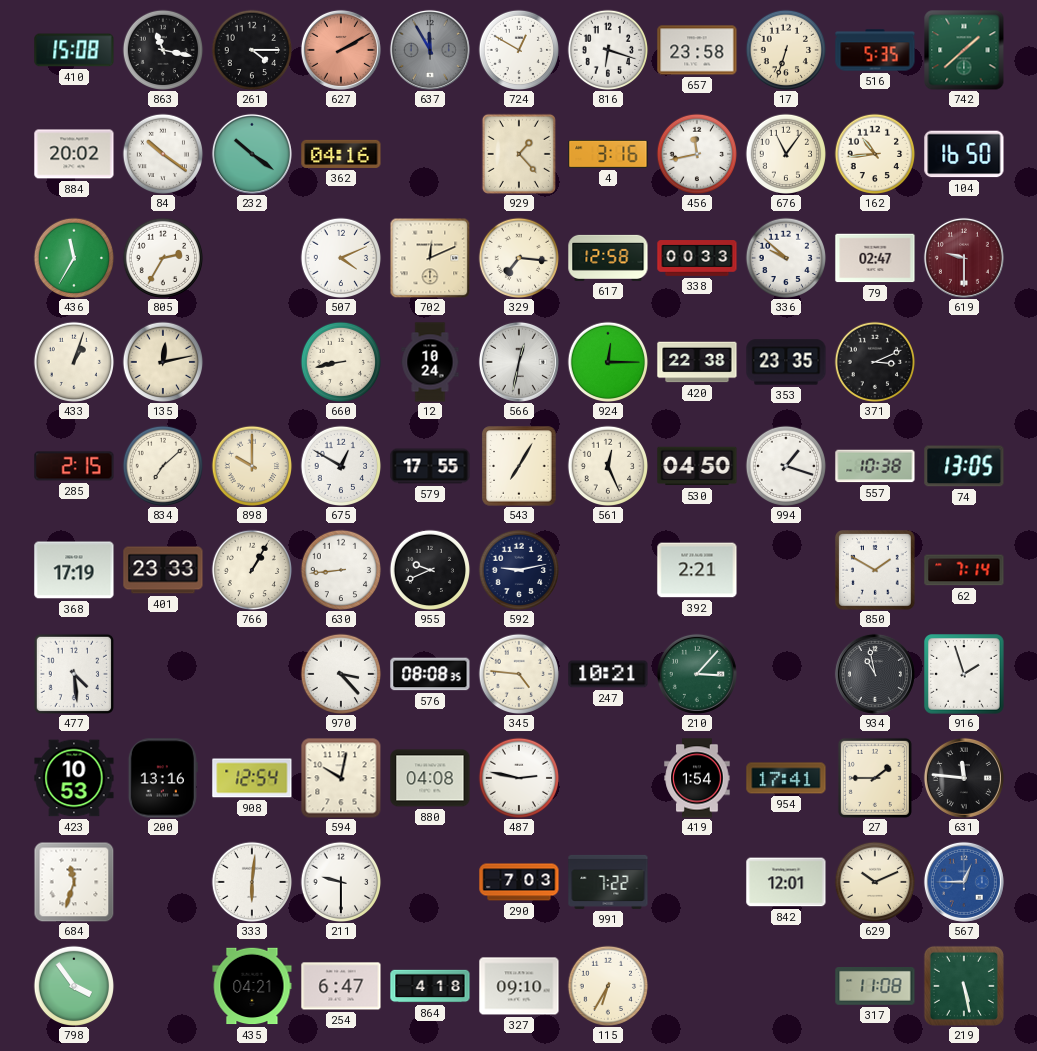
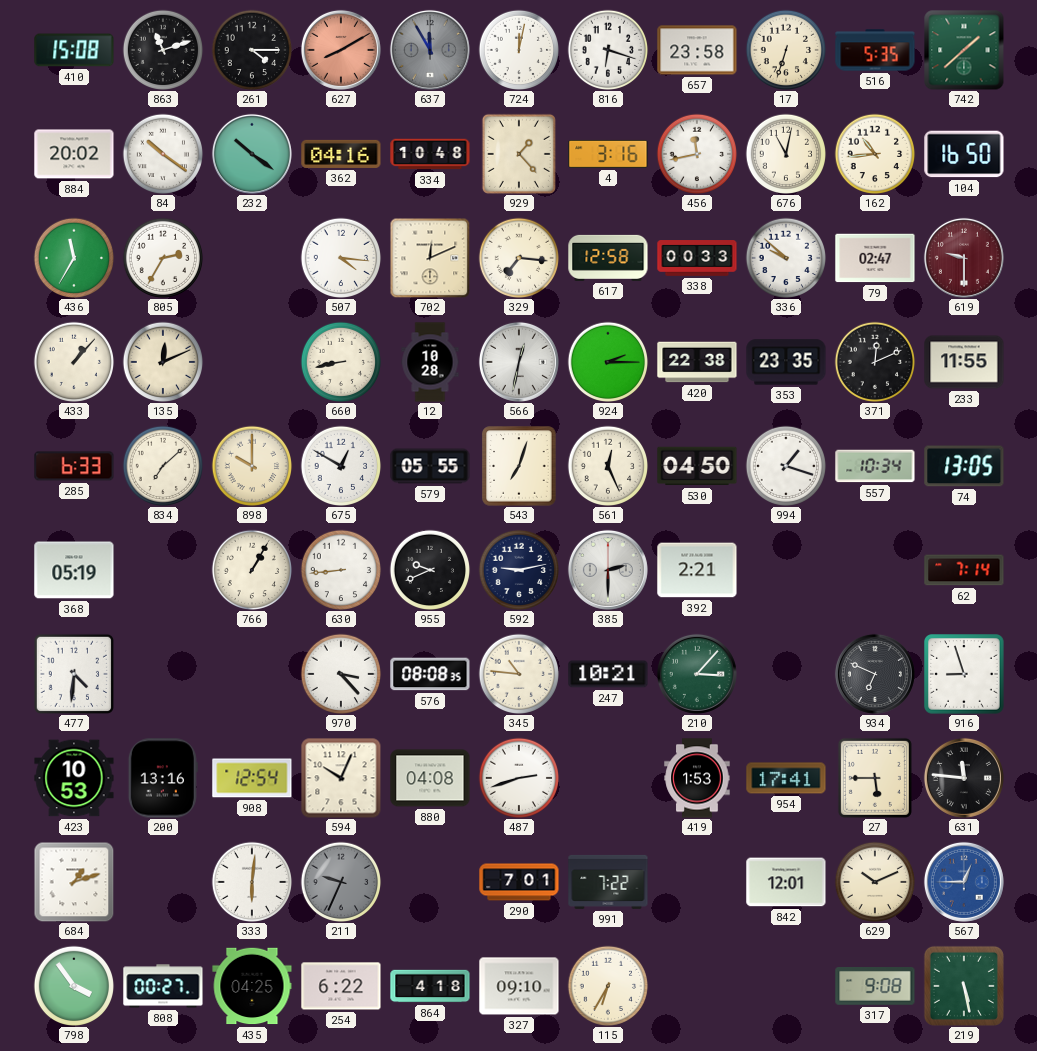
863: 11:17 -> 11:12 (163, 50)
627: 2:10 -> 8:10 (341, 50)
724: 12:50 -> 12:02 (519, 50)
334: none -> 10:48 (430, 154)
676: 11:06 -> 11:02 (786, 154)
507: 4:11 -> 4:16 (341, 258)
433: 1:03 -> 1:07 (74, 362)
135: 12:13 -> 12:11 (163, 362)
12: 10:24 -> 10:28 (430, 362)
924: 12:15 -> 2:15 (608, 362)
371: 3:11 -> 12:11 (875, 362)
233: none -> 11:55 (964, 362)
285: 2:15 -> 6:33 (74, 466)
579: 17:55 -> 05:55 (430, 466)
543: 7:05 -> 7:03 (519, 466)
557: 10:38 -> 10:34 (875, 466)
368: 17:19 -> 05:19 (74, 570)
401: 23:33 -> none (163, 570)
385: none -> 2:30 (608, 570)
850: 1:50 -> none (876, 571)
477: 4:29 -> 4:31 (73, 673)
345: 4:46 -> 10:46 (519, 674)
934: 10:58 -> 6:49 (875, 674)
916: 1:57 -> 8:57 (965, 675)
594: 10:02 -> 10:04 (341, 778)
487: 2:47 -> 2:42 (519, 778)
419: 1:54 -> 1:53 (697, 778)
27: 1:45 -> 5:45 (875, 778)
684: 11:33 -> 1:12 (74, 882)
211: 9:30 -> 9:34 (341, 882)
211 dial: white -> grey (341, 882)
290: 7:03 -> 7:01 (519, 882)
808: none -> 00:27 (163, 986)
435: 04:21 -> 04:25 (252, 986)
254: 6:47 -> 6:22 (341, 986)
317: 11:08 -> 9:08 (875, 987)
